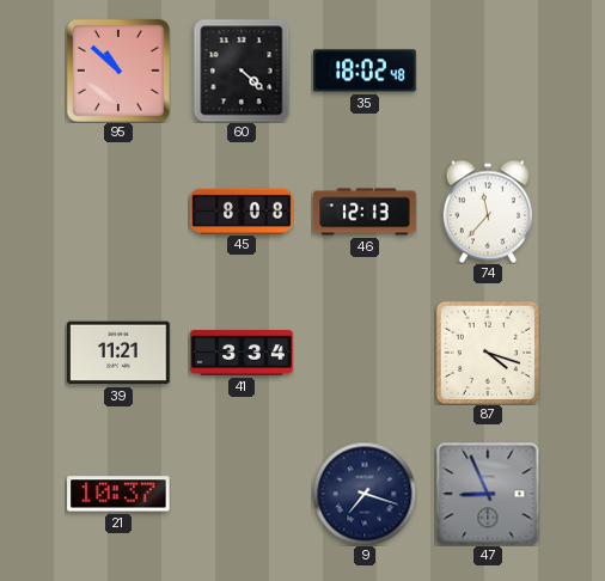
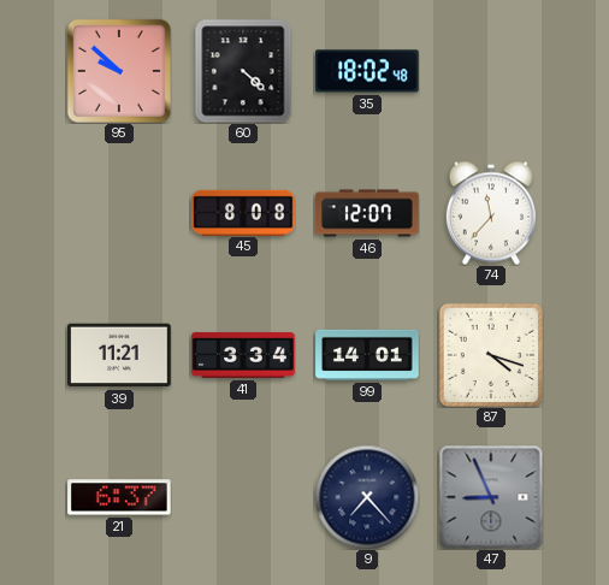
95: 10:52 -> 9:52 (119, 71)
46: 12:13 -> 12:07 (367, 213)
99: none -> 14:01 (367, 355)
21: 10:37 -> 6:37 (119, 497)
9: 7:18 -> 7:23 (367, 497)
